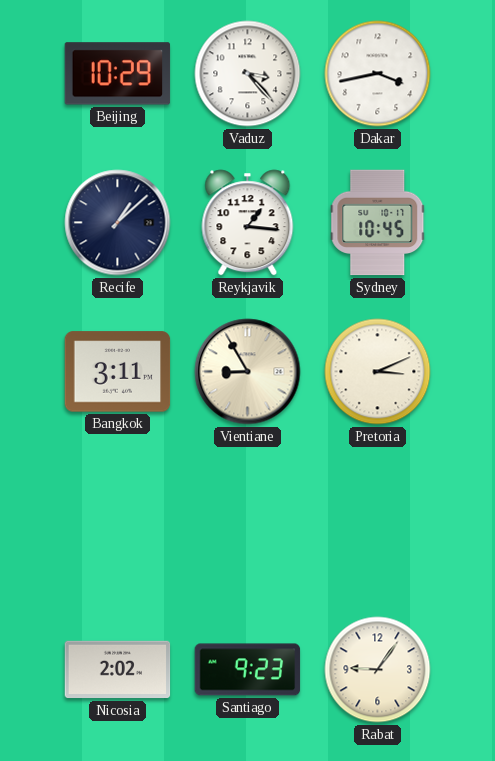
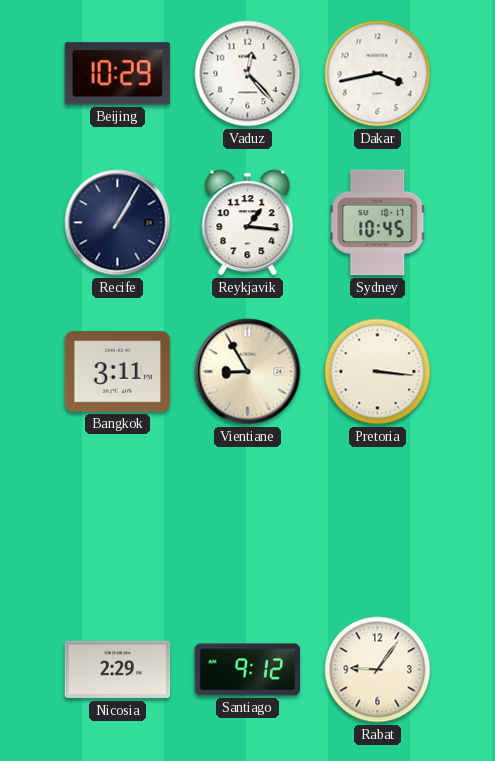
Vaduz: 3:23 -> 12:23 (248, 74)
Recife: 1:08 -> 1:05 (118, 223)
Pretoria: 3:11 -> 3:16 (378, 372)
Nicosia: 2:02 -> 2:29 (118, 670)
Santiago: 9:23 -> 9:12 (248, 670)
